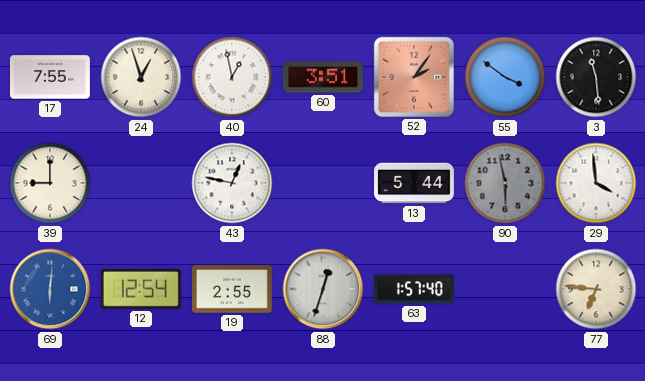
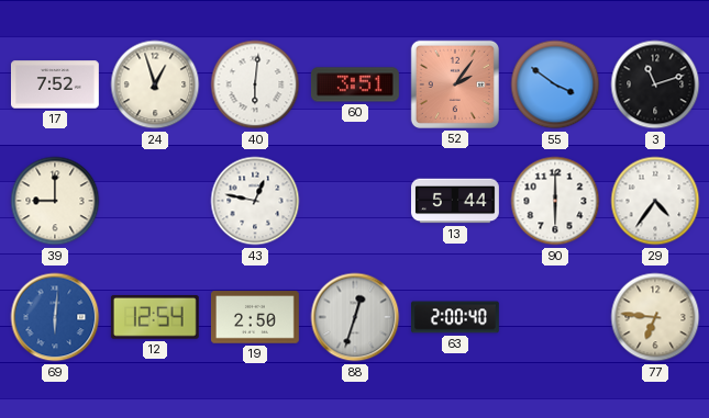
17: 7:55 -> 7:52 (55, 84)
40: 12:58 -> 6:01 (255, 84)
3: 11:29 -> 11:12 (655, 84)
90: 5:58 -> 6:00 (555, 201)
90 dial: grey -> white (555, 201)
29: 3:59 -> 4:36 (655, 201)
19: 2:55 -> 2:50 (255, 317)
63: 1:57 -> 2:00 (456, 317)
